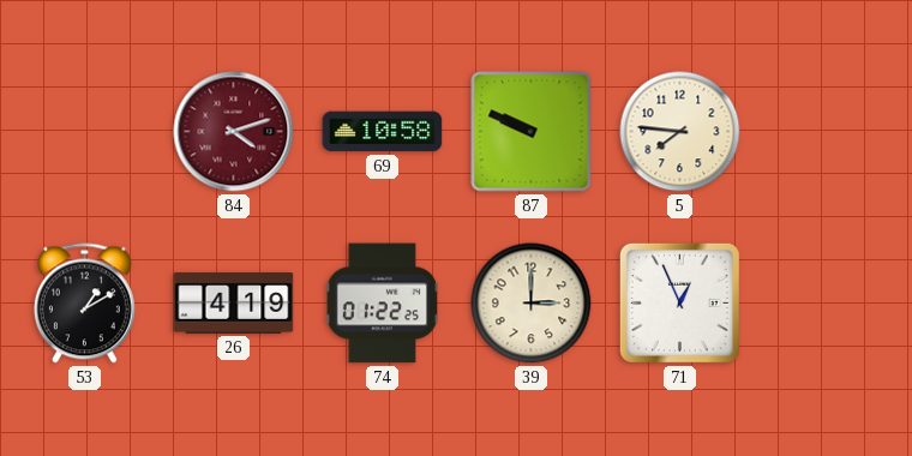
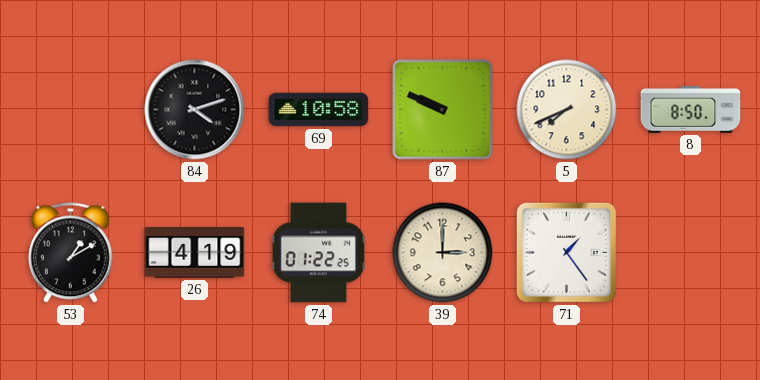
84 dial: burgundy -> black (195, 110)
5: 7:46 -> 7:41 (567, 110)
8: none -> 8:50 (691, 110)
71: 12:56 -> 1:24 (566, 252)
